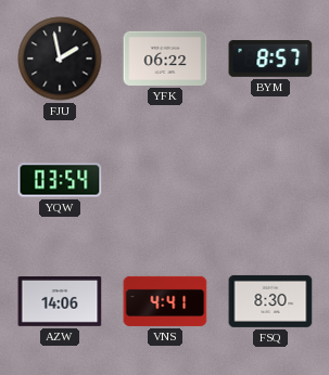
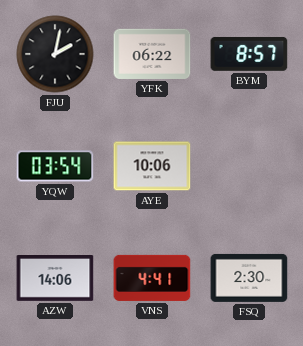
FJU: 1:58 -> 2:02 (55, 54)
AYE: none -> 10:06 (152, 166)
FSQ: 8:30 -> 2:30 (249, 278)
